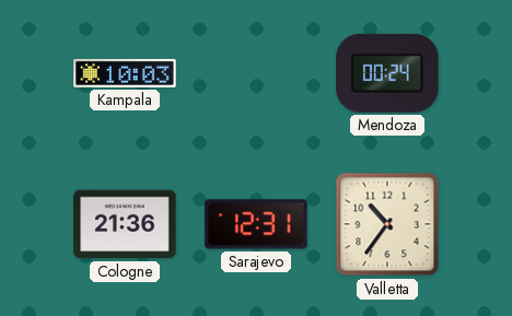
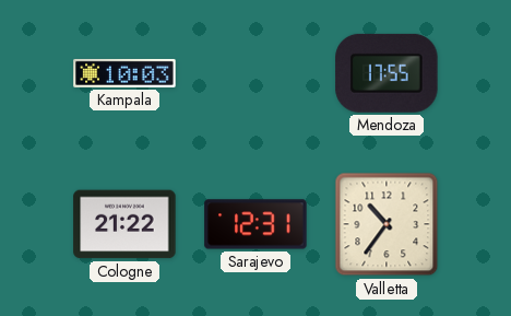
Mendoza: 00:24 -> 17:55 (387, 73)
Cologne: 21:36 -> 21:22 (124, 224)
